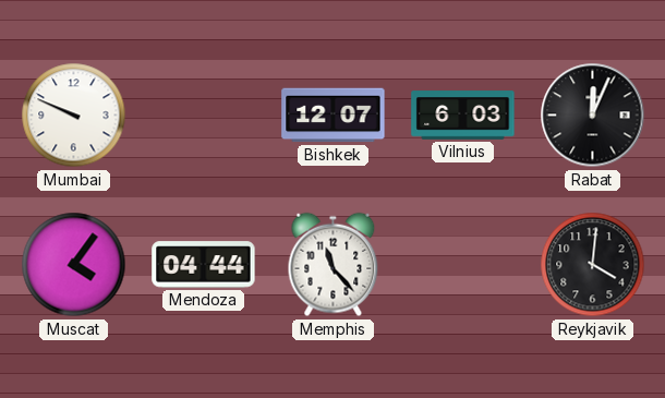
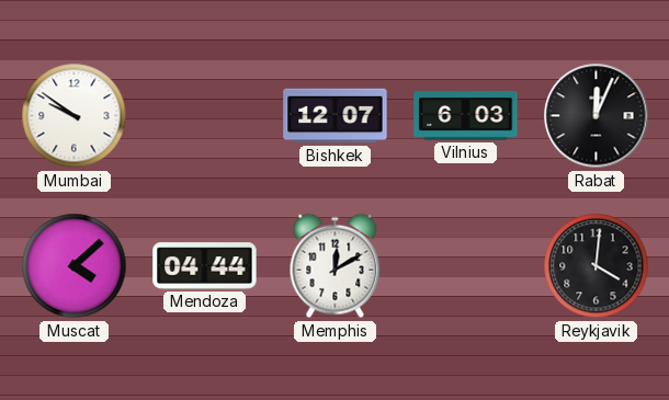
Mumbai: 9:49 -> 9:51 (75, 116)
Muscat: 4:06 -> 4:08 (75, 266)
Memphis: 11:23 -> 12:10 (336, 266)
